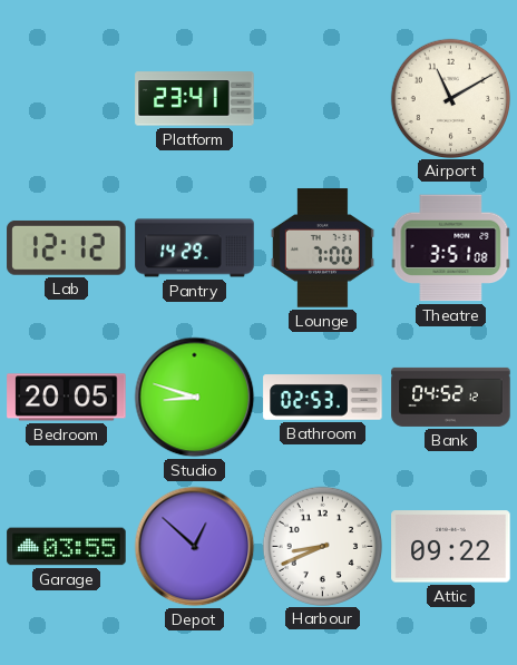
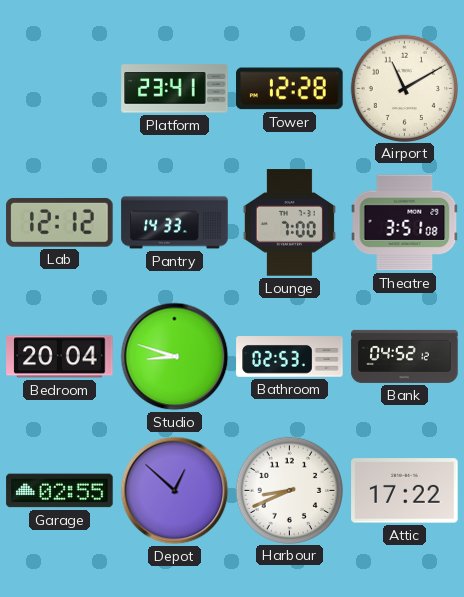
Tower: none -> 12:28 (290, 89)
Pantry: 14:29 -> 14:33 (175, 223)
Bedroom: 20:05 -> 20:04 (60, 357)
Garage: 03:55 -> 02:55 (60, 491)
Attic: 09:22 -> 17:22 (405, 491)
